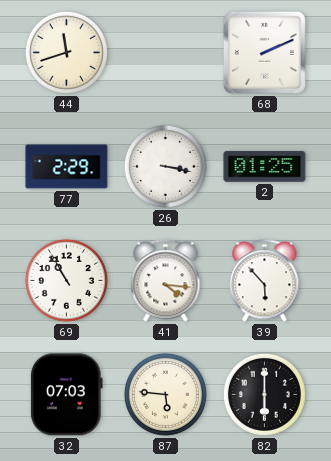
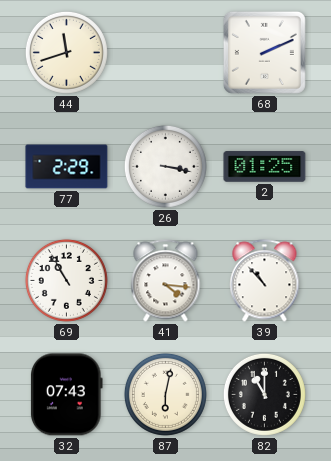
39: 5:53 -> 10:53 (265, 281)
32: 07:03 -> 07:43 (67, 395)
87: 5:46 -> 6:02 (165, 394)
82: 6:00 -> 11:00 (264, 394)
